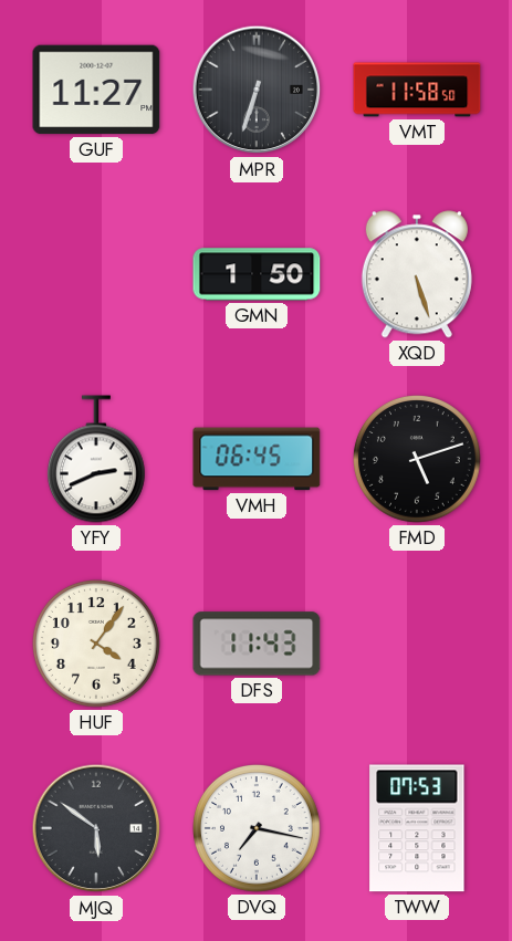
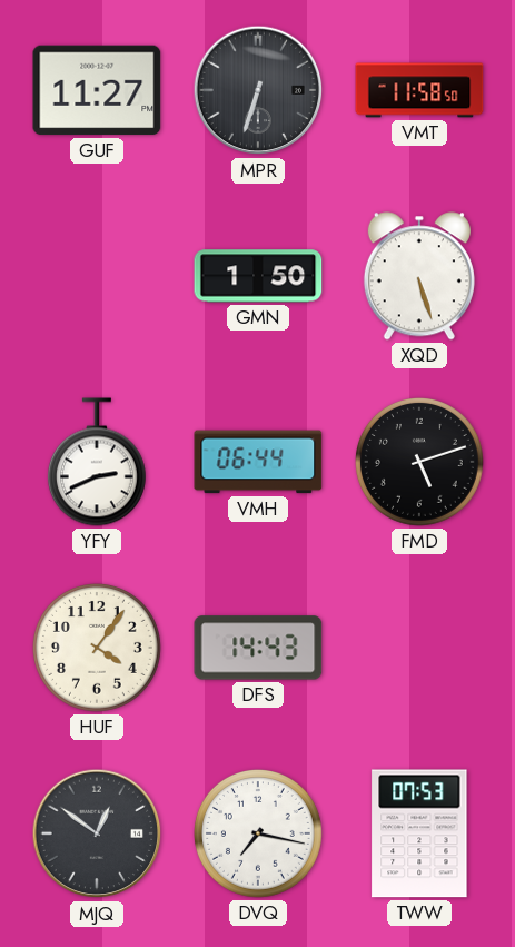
VMH: 06:45 -> 06:44 (258, 462)
DFS: 11:43 -> 14:43 (258, 648)
MJQ: 5:51 -> 12:51 (97, 833)
